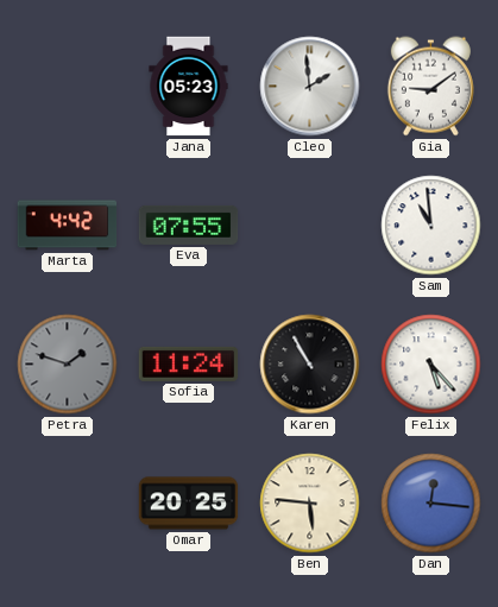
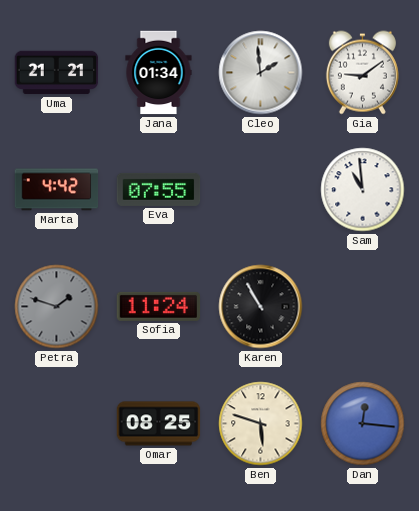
Uma: none -> 21:21 (57, 73)
Jana: 05:23 -> 01:34 (159, 73)
Felix: 5:23 -> none (431, 365)
Omar: 20:25 -> 08:25 (159, 424)
Ben: 5:46 -> 5:48 (261, 424)
